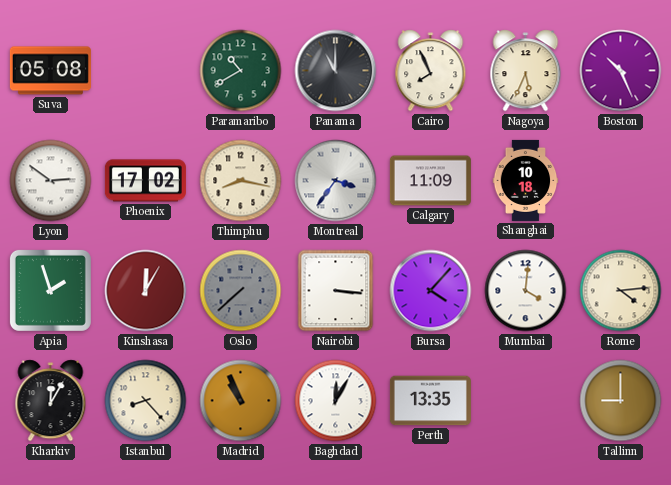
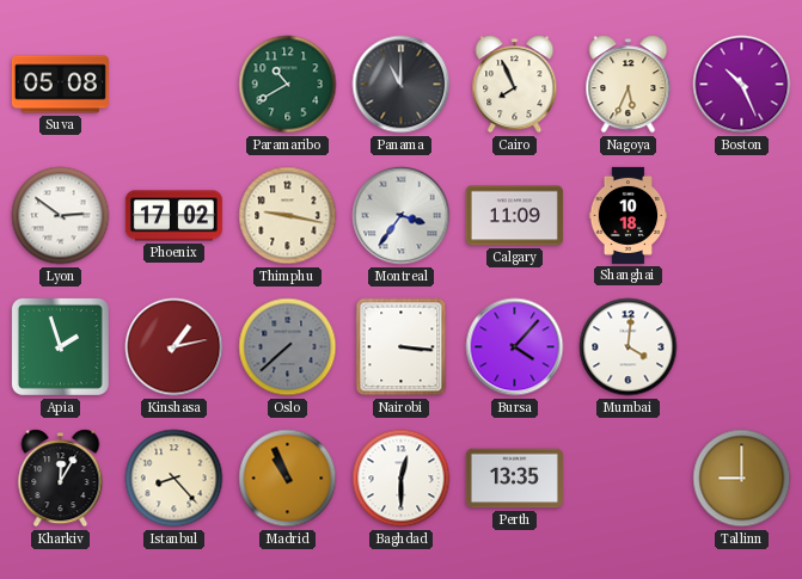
Thimphu: 8:17 -> 9:17 (288, 216)
Kinshasa: 12:05 -> 1:13 (175, 347)
Rome: 4:14 -> none (621, 291)
Baghdad: 12:05 -> 12:30 (402, 479)
